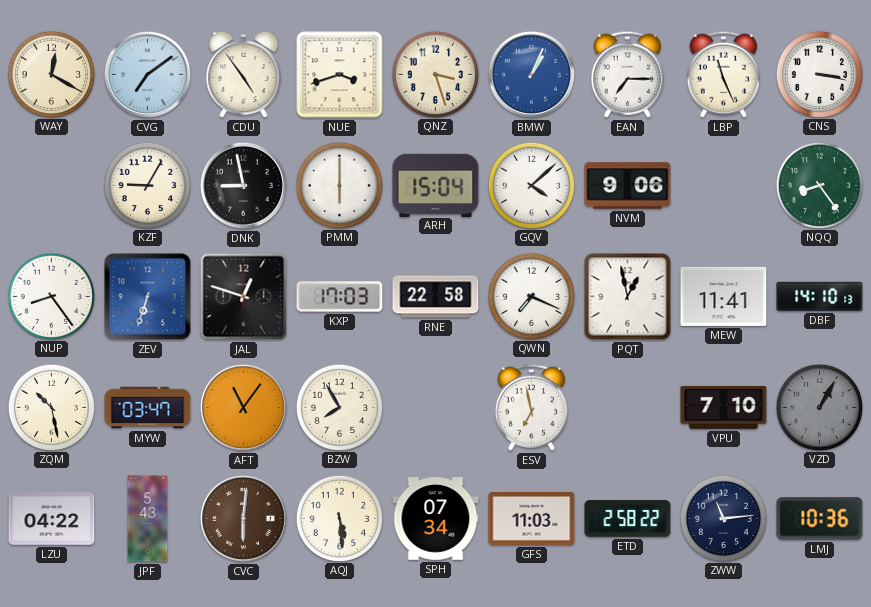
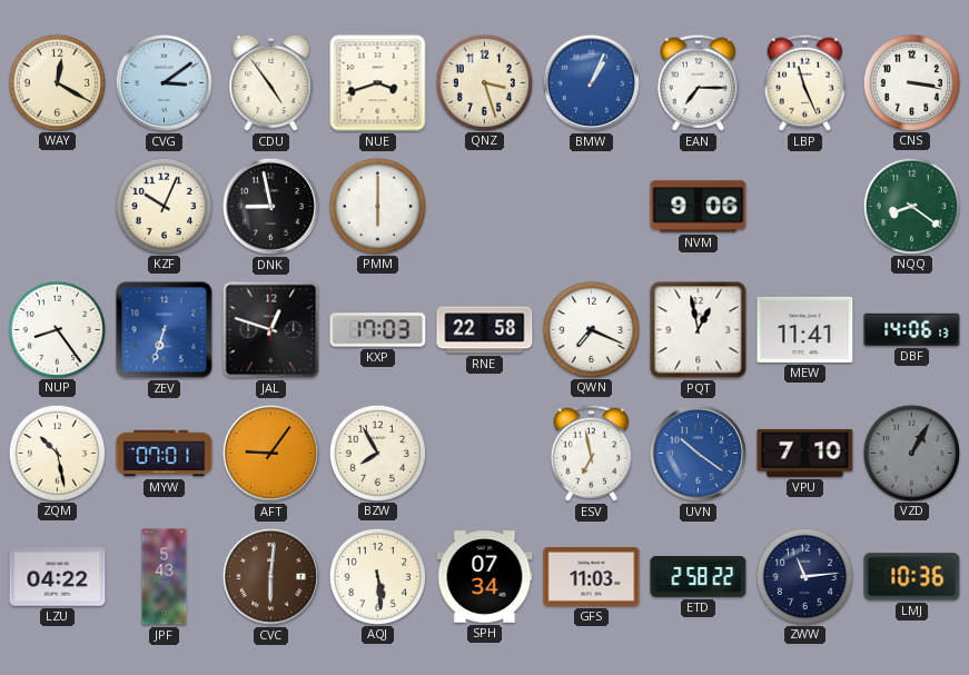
CVG: 7:09 -> 3:09 (164, 82)
KZF: 9:05 -> 10:04 (164, 206)
ARH: 15:04 -> none (436, 185)
GQV: 4:08 -> none (531, 185)
NQQ: 8:24 -> 8:21 (911, 206)
DBF: 14:10 -> 14:06 (912, 329)
MYW: 03:47 -> 07:01 (165, 454)
AFT: 11:06 -> 9:06 (270, 453)
UVN: none -> 10:21 (698, 453)
